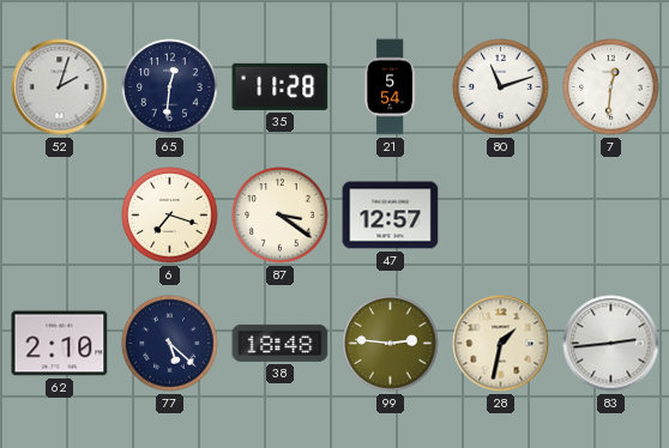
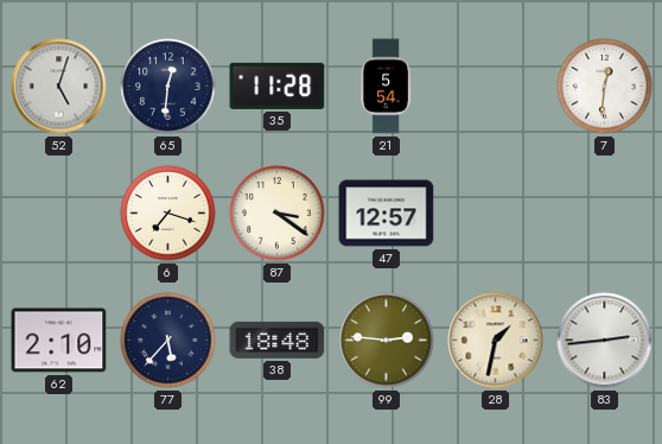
52: 2:03 -> 5:03 (59, 87)
80: 11:12 -> none (501, 87)
77: 5:22 -> 5:37 (168, 341)
